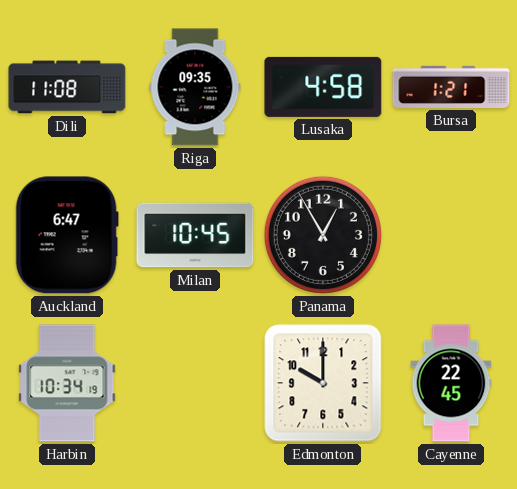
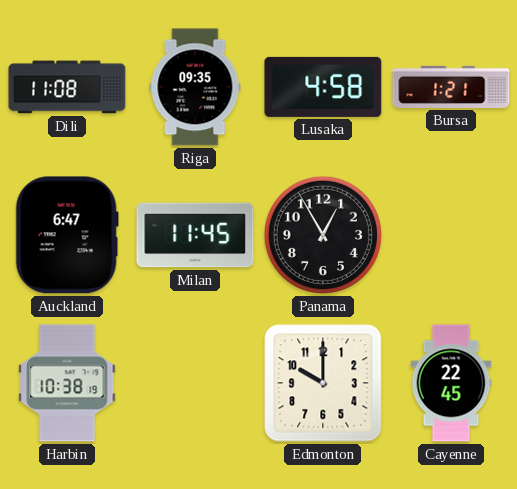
Milan: 10:45 -> 11:45 (195, 235)
Harbin: 10:34 -> 10:38 (67, 383)
